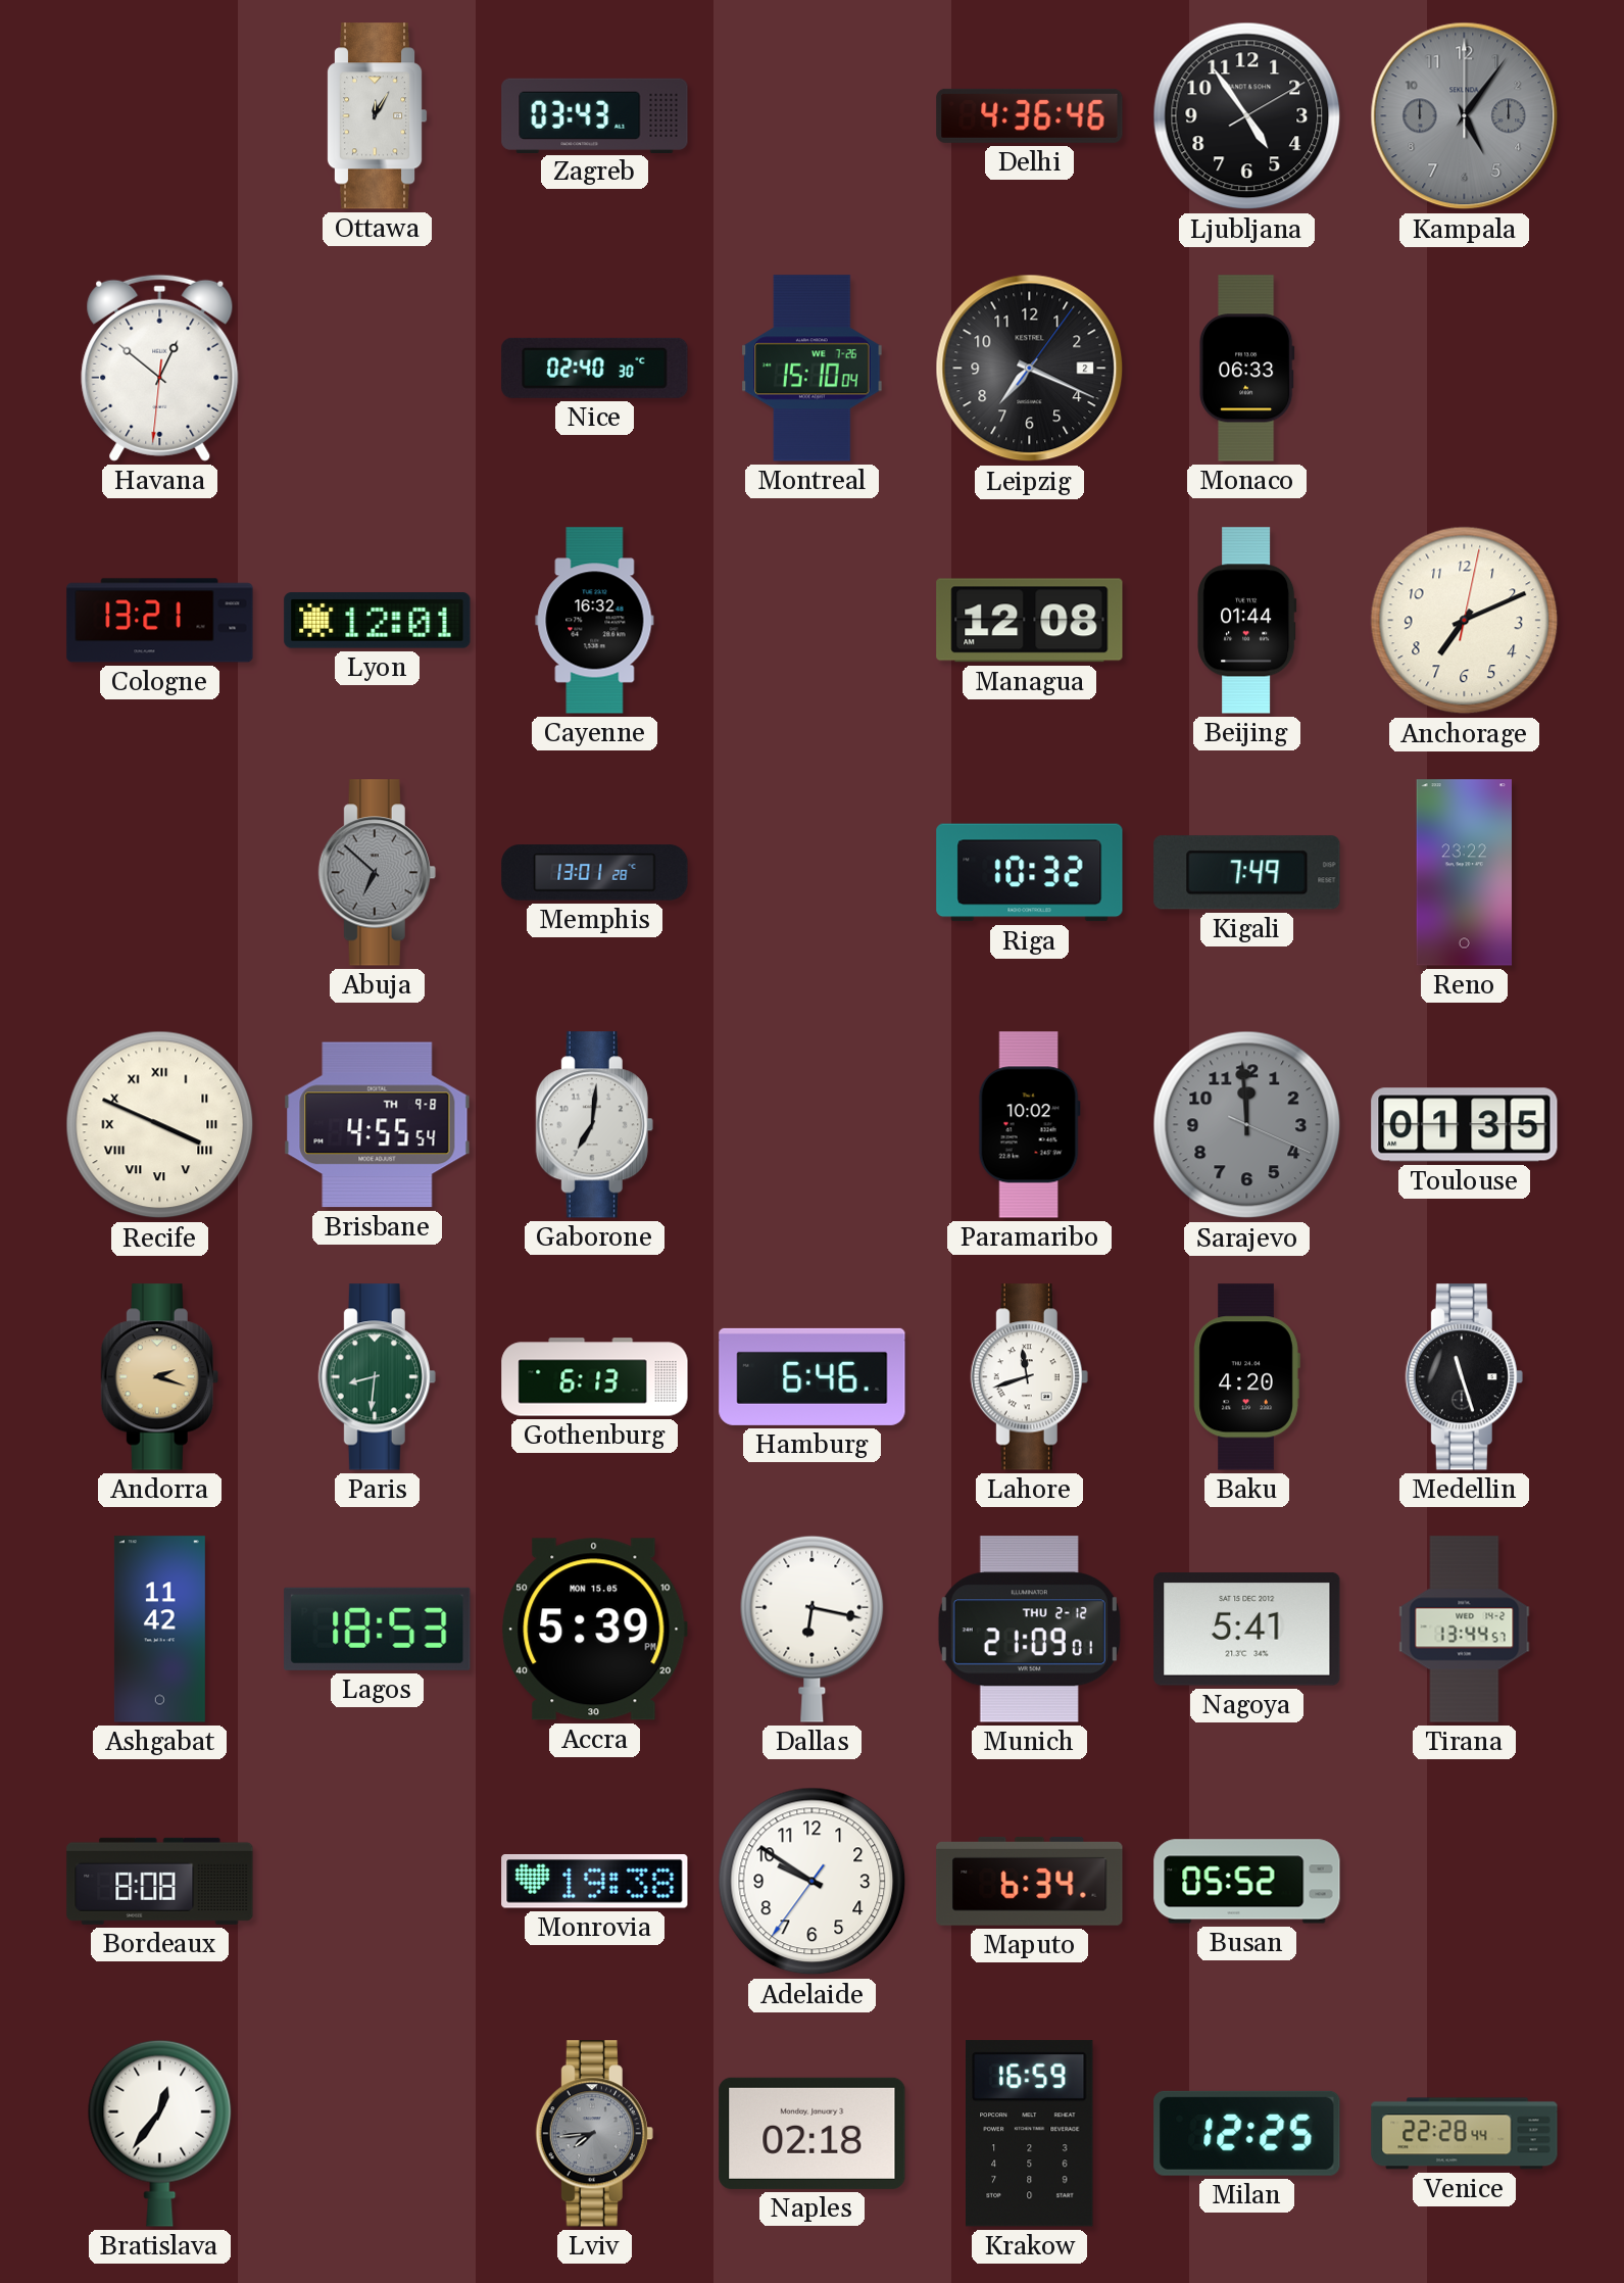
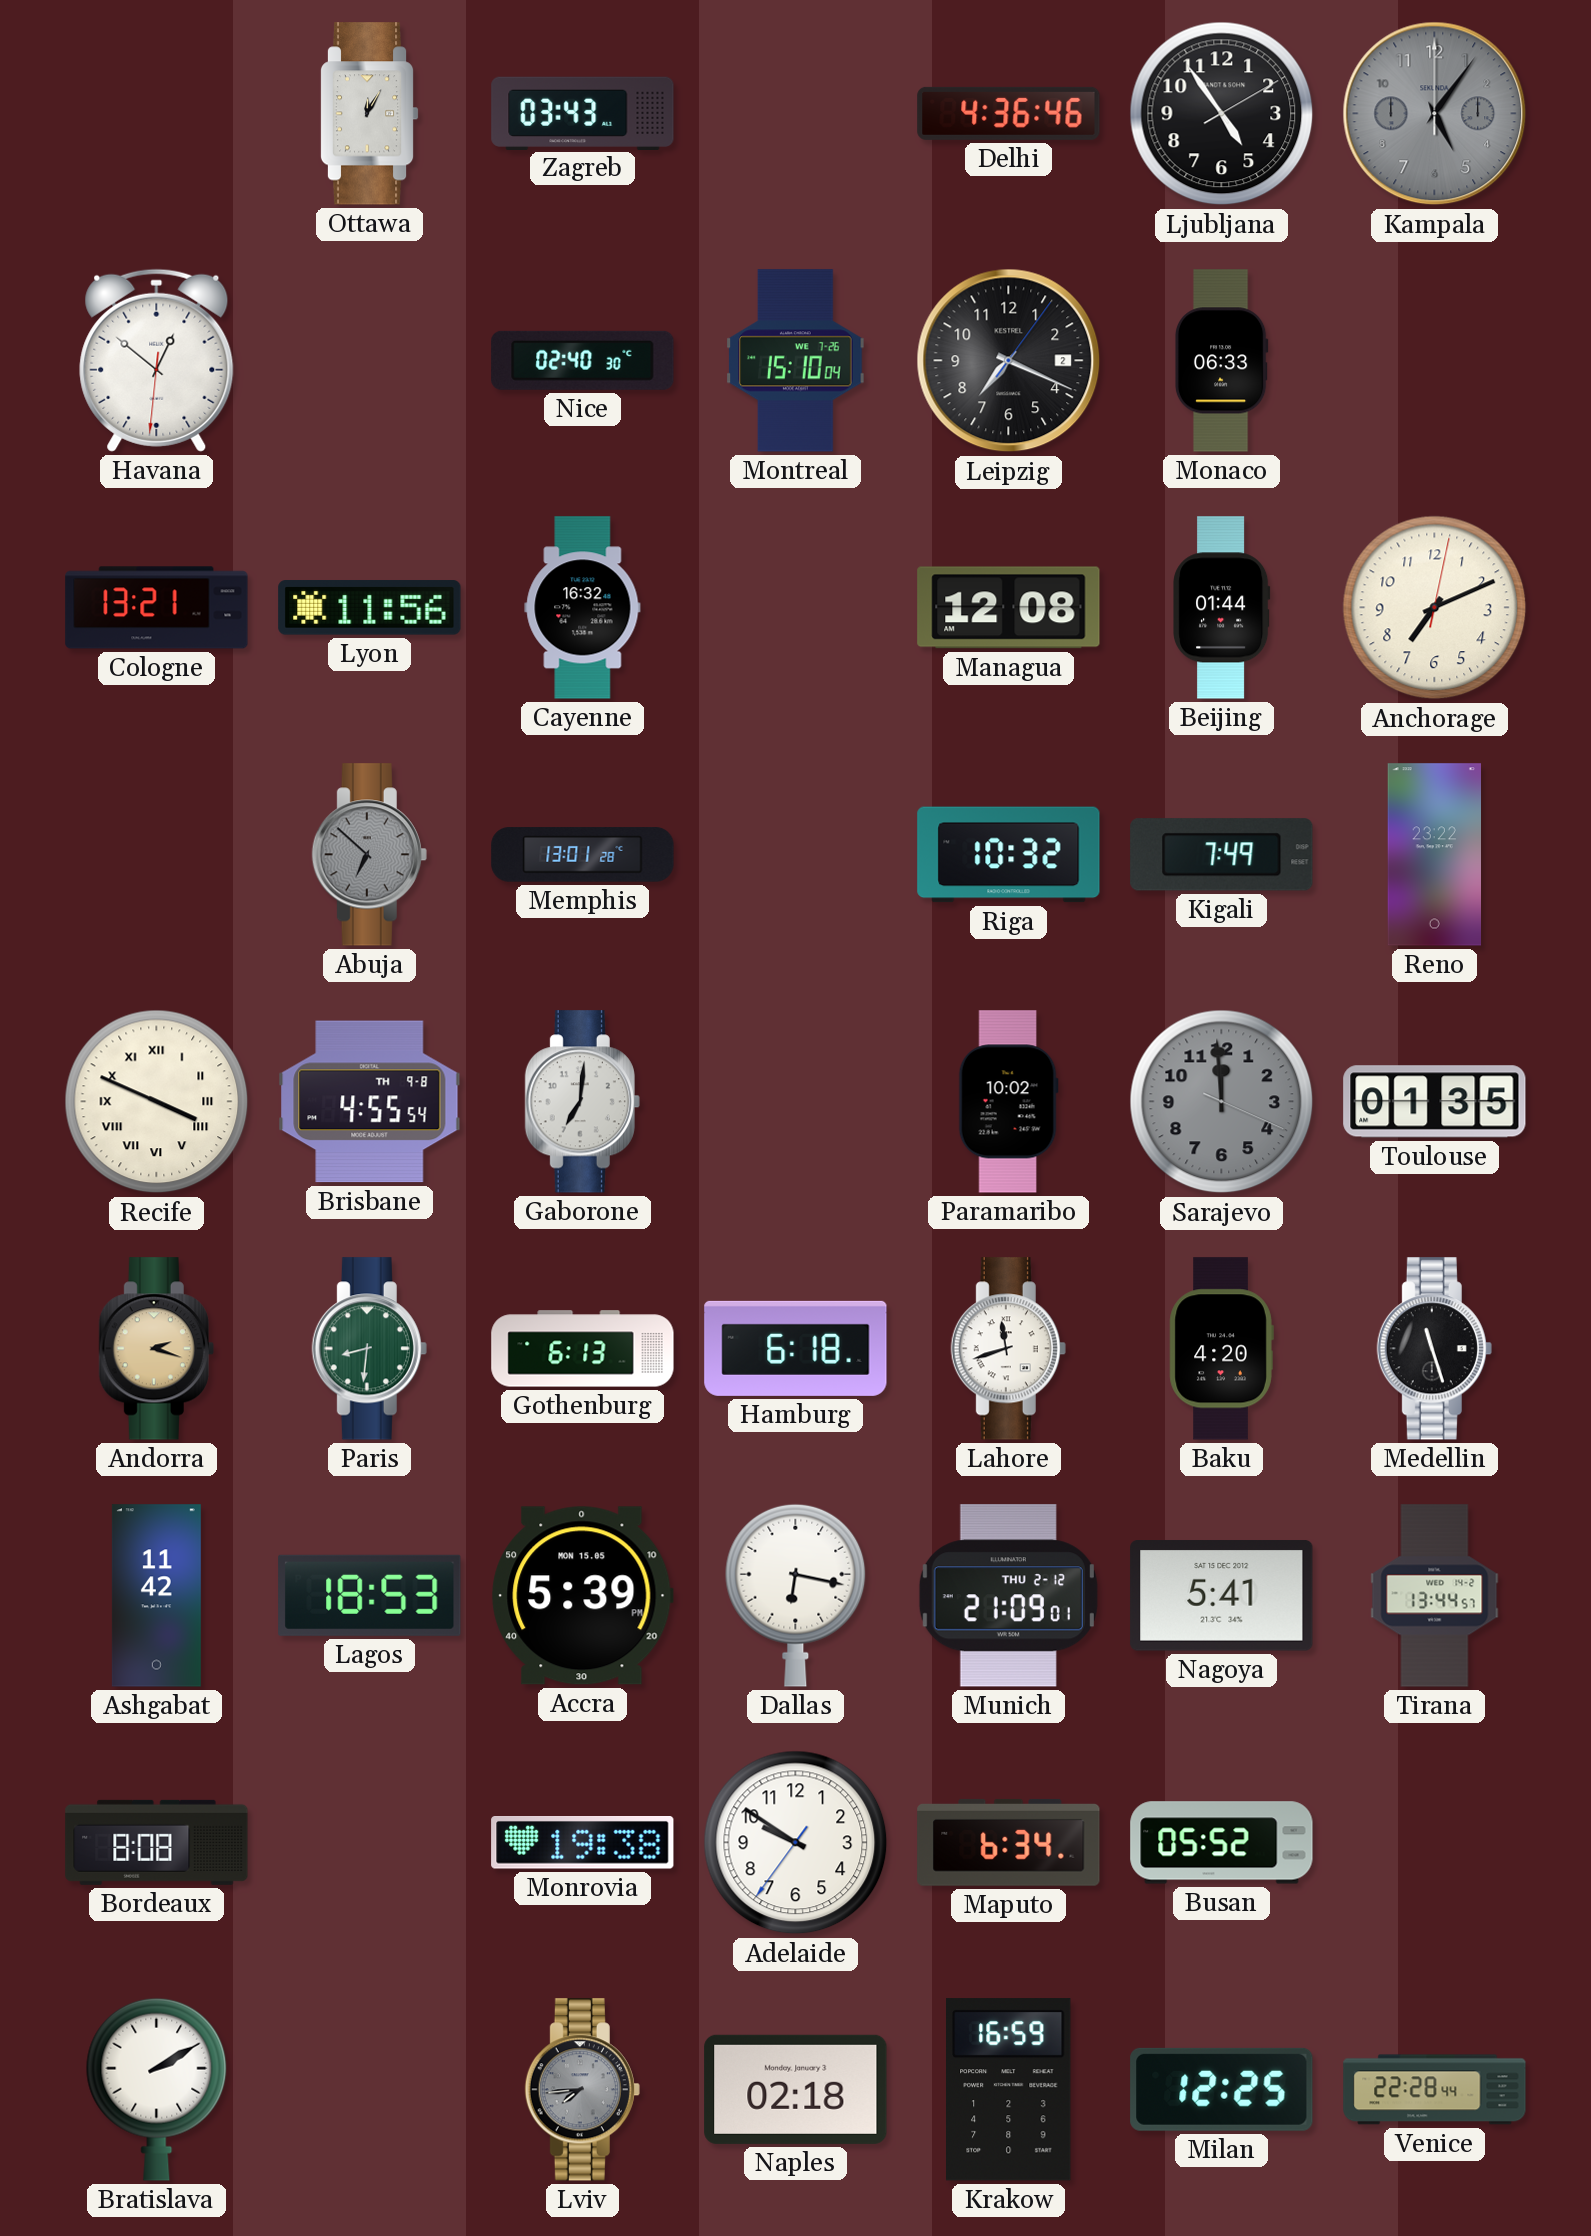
Lyon: 12:01 -> 11:56 (370, 608)
Hamburg: 6:46 -> 6:18 (796, 1348)
Bratislava: 12:36 -> 2:10 (157, 2089)
